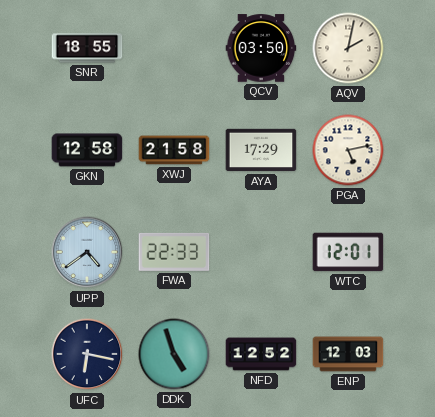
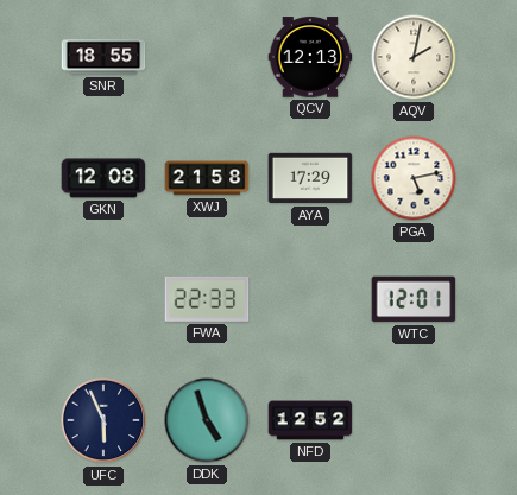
QCV: 03:50 -> 12:13 (310, 57)
GKN: 12:58 -> 12:08 (103, 178)
UPP: 4:39 -> none (87, 252)
UFC: 6:17 -> 5:56 (103, 420)
ENP: 12:03 -> none (348, 354)
